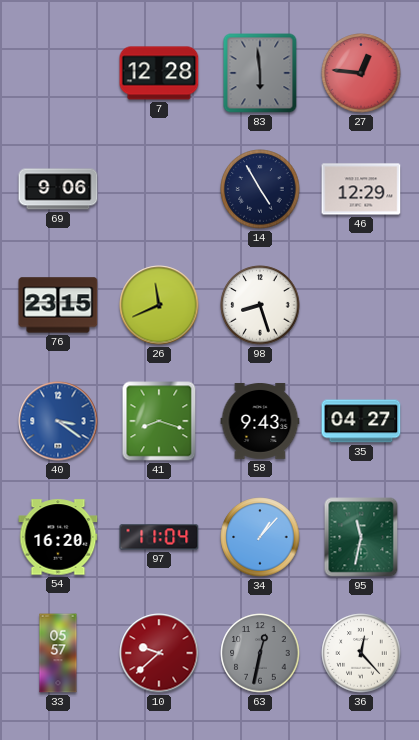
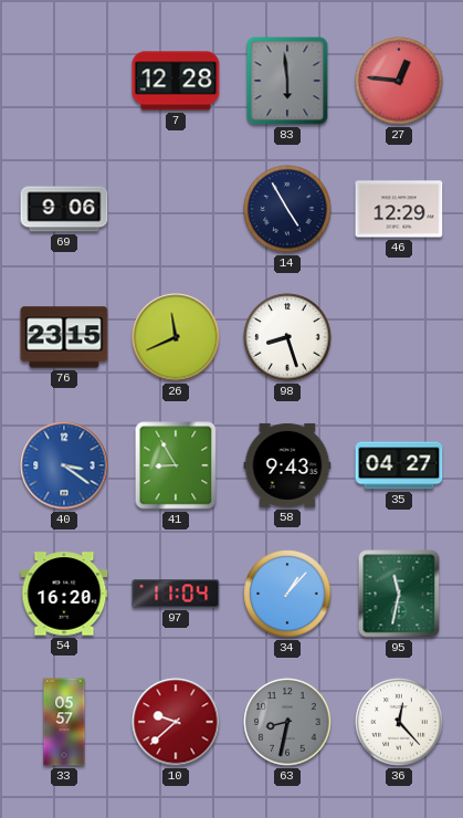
41: 8:18 -> 8:55 (176, 465)
63: 12:32 -> 8:32 (287, 722)
